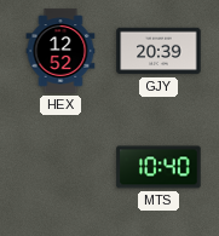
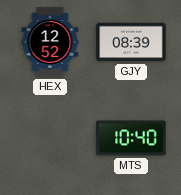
GJY: 20:39 -> 08:39 (131, 42)
